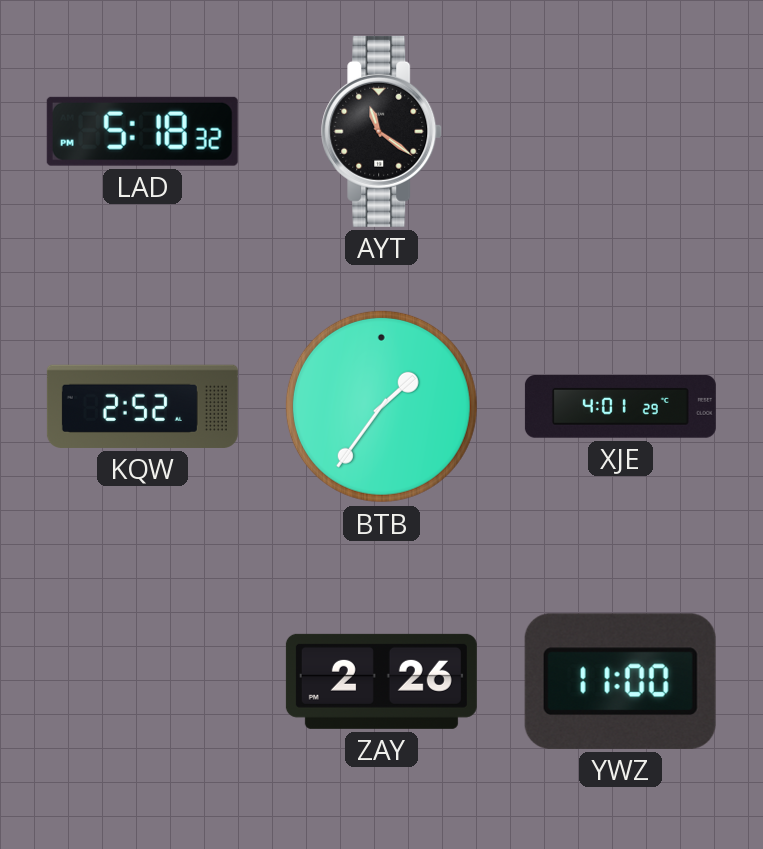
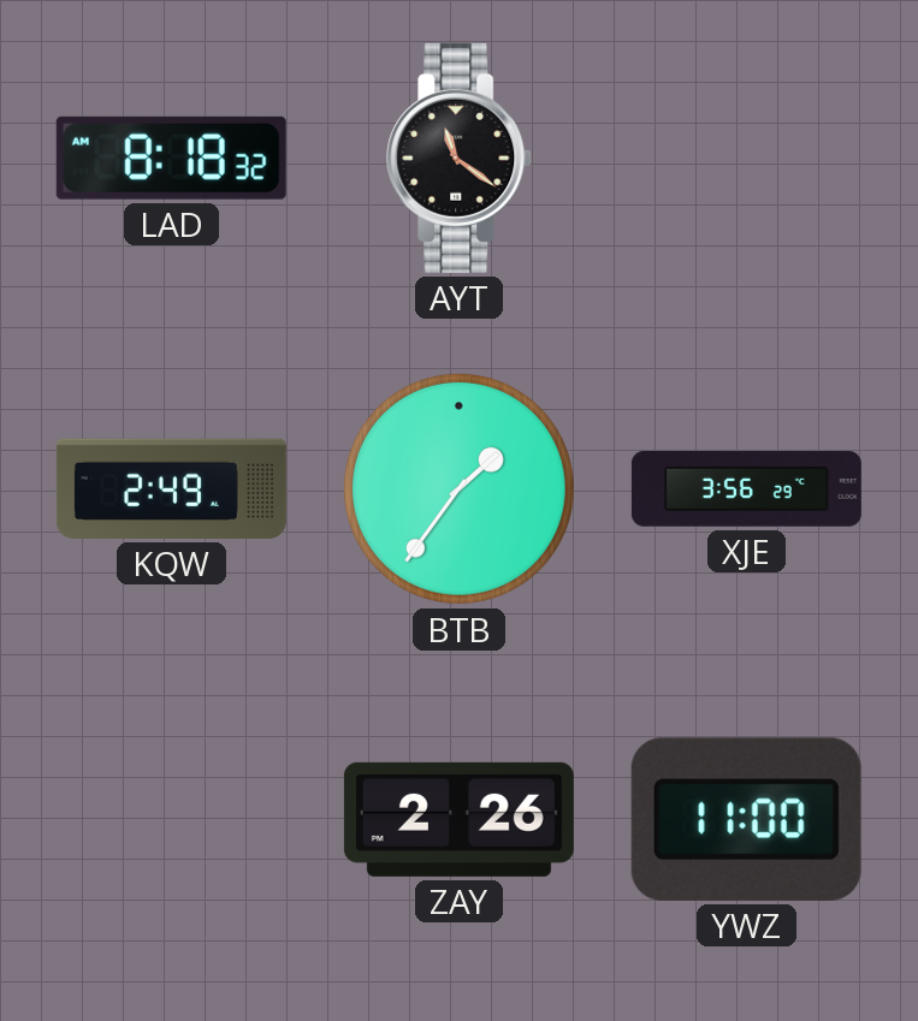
LAD: 5:18 -> 8:18 (171, 158)
KQW: 2:52 -> 2:49 (171, 488)
XJE: 4:01 -> 3:56 (746, 489)
